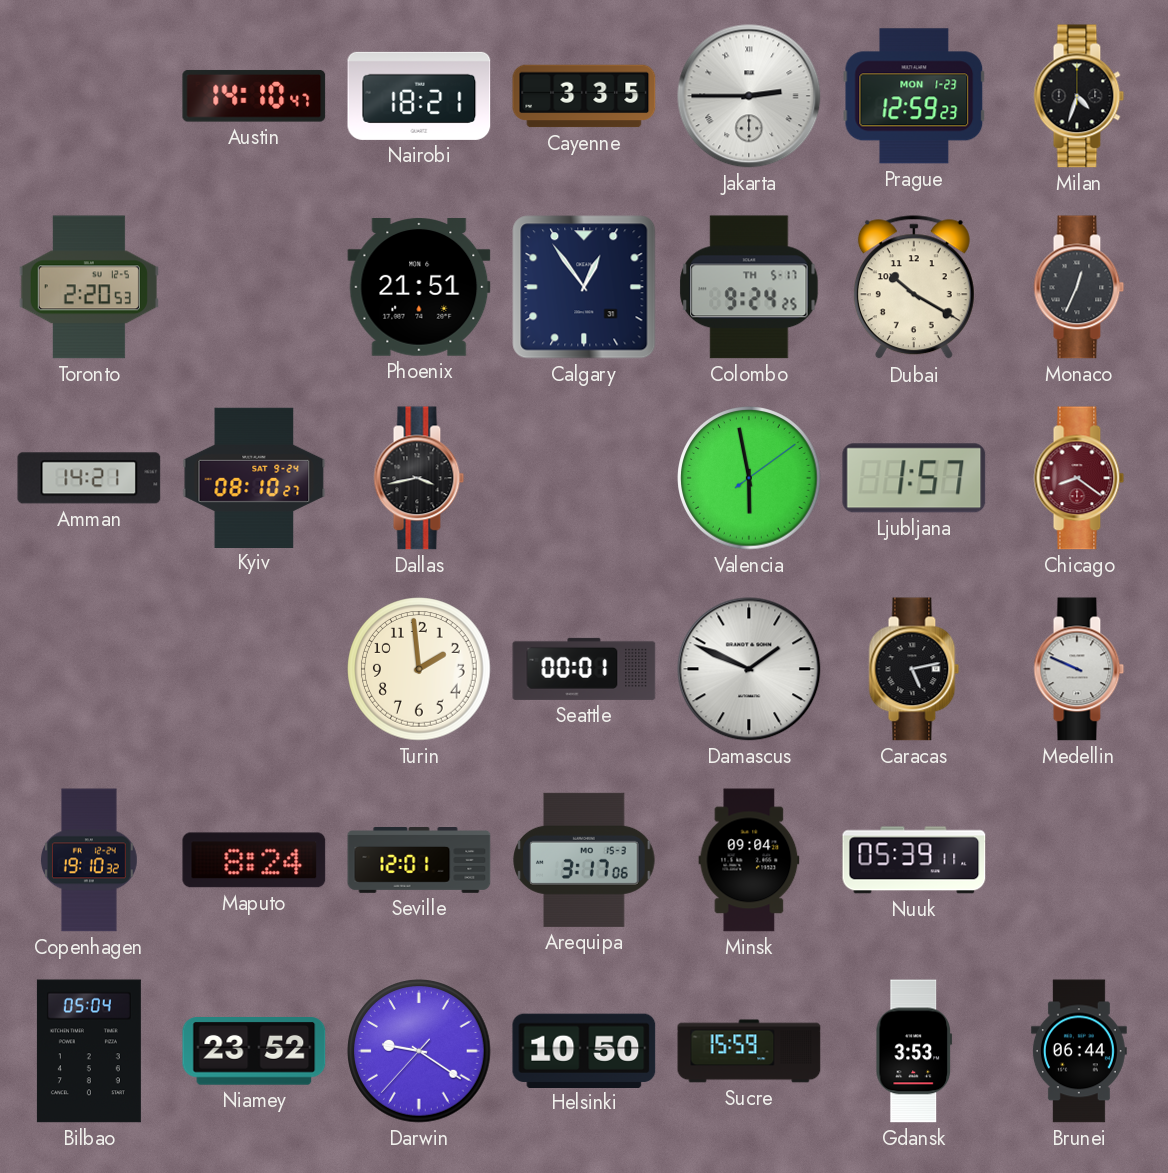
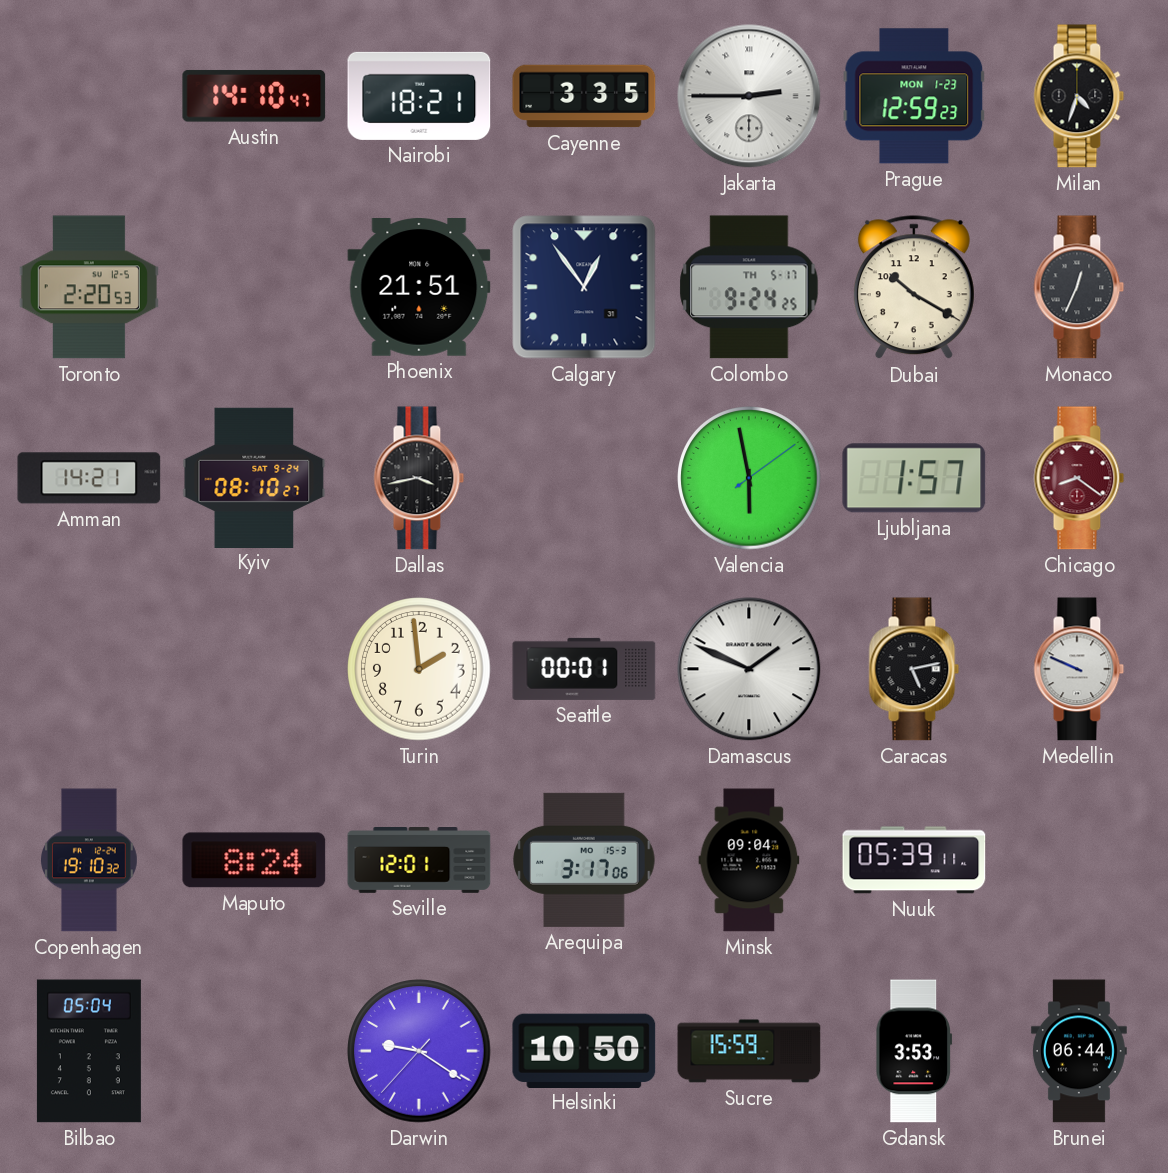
Niamey: 23:52 -> none (254, 1051)
